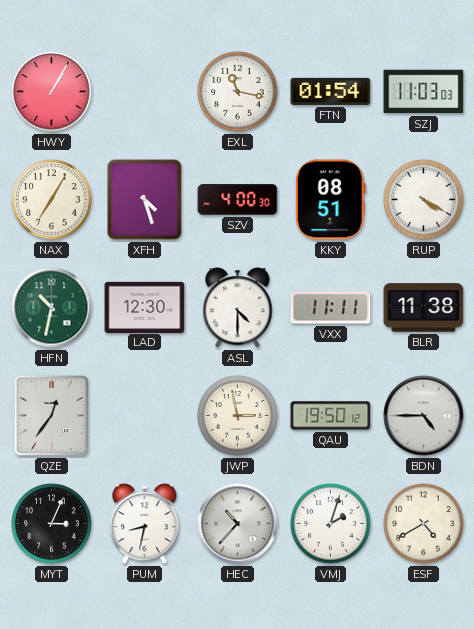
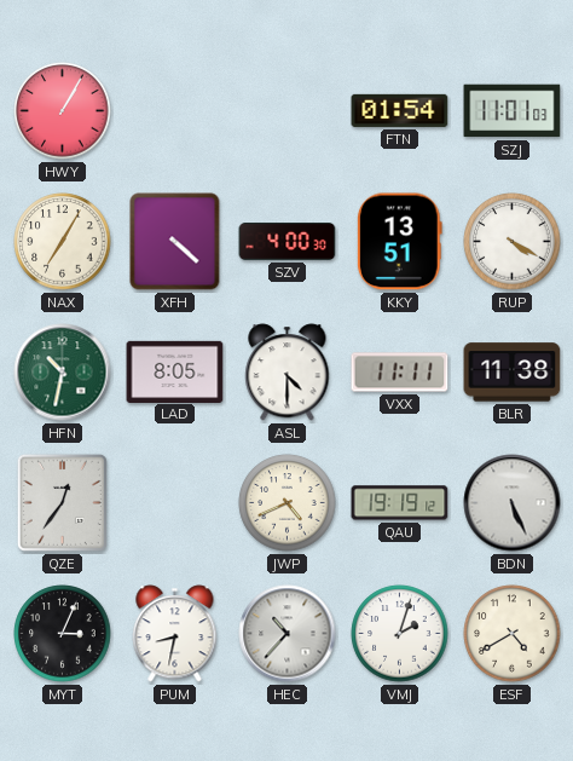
EXL: 11:17 -> none (238, 92)
SZJ: 11:03 -> 11:01 (513, 111)
XFH: 4:27 -> 4:22 (175, 242)
KKY: 08:51 -> 13:51 (399, 242)
LAD: 12:30 -> 8:05 (175, 371)
JWP: 2:58 -> 4:41 (288, 503)
QAU: 19:50 -> 19:19 (400, 503)
BDN: 4:45 -> 5:26 (513, 503)
